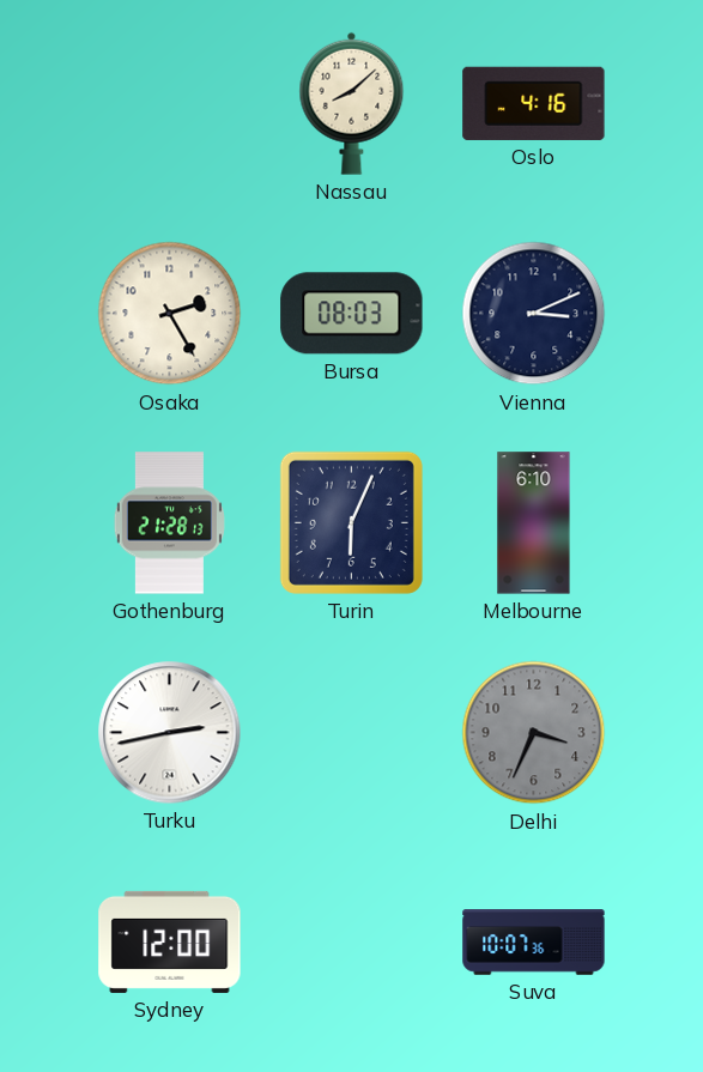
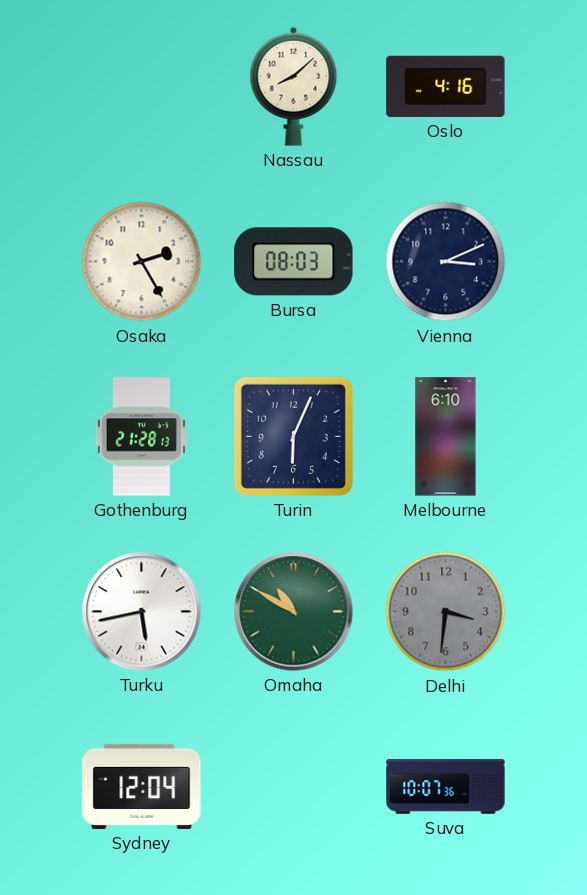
Turku: 2:43 -> 5:43 (142, 612)
Omaha: none -> 10:50 (294, 612)
Delhi: 3:34 -> 3:31 (446, 612)
Sydney: 12:00 -> 12:04 (142, 786)
